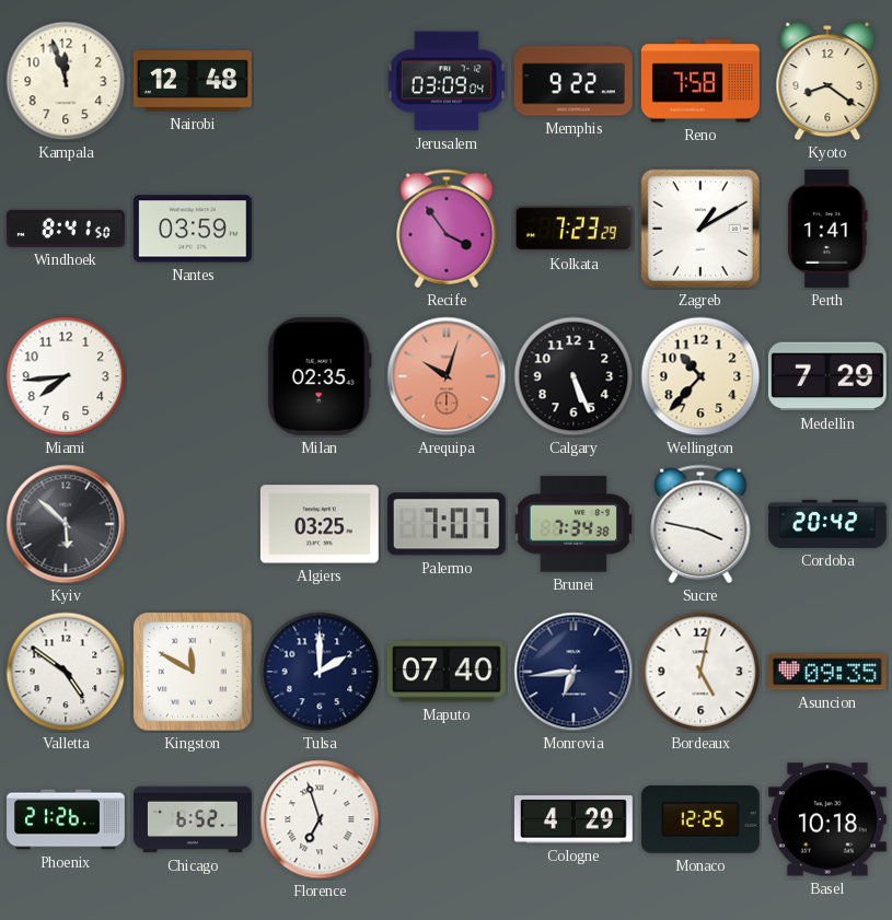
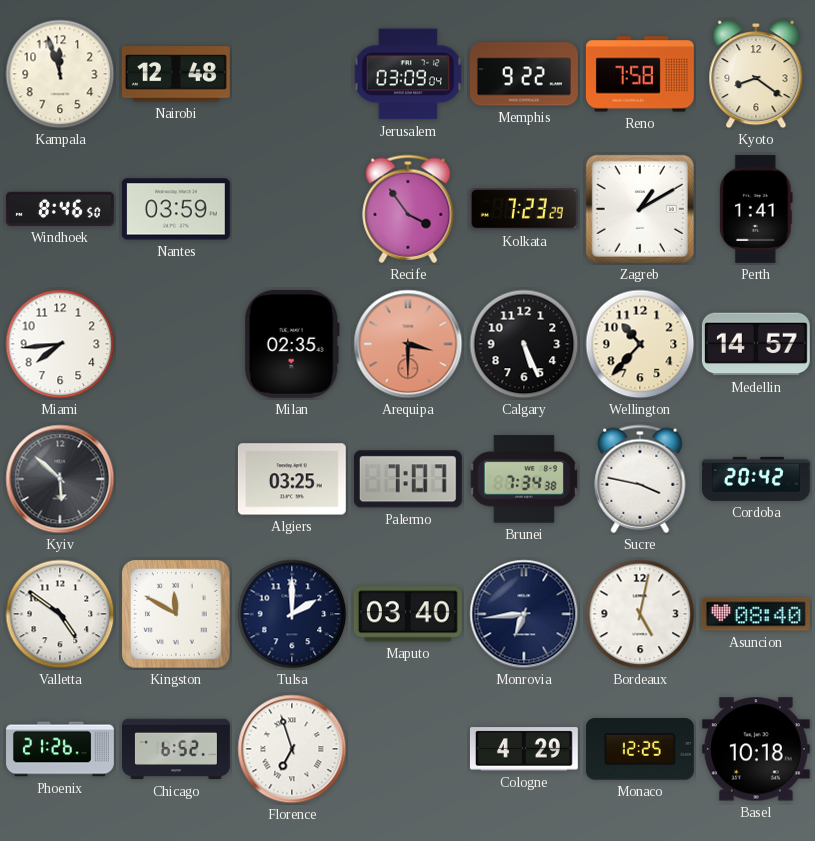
Windhoek: 8:41 -> 8:46 (60, 209)
Arequipa: 10:03 -> 3:30 (408, 344)
Medellin: 7:29 -> 14:57 (756, 344)
Maputo: 07:40 -> 03:40 (408, 614)
Asuncion: 09:35 -> 08:40 (756, 614)
